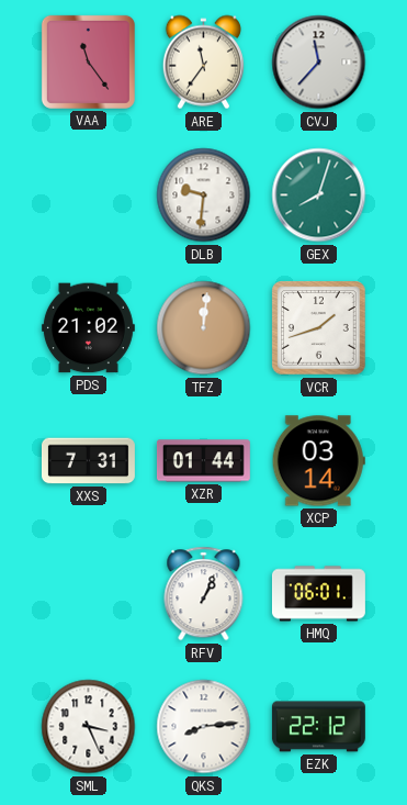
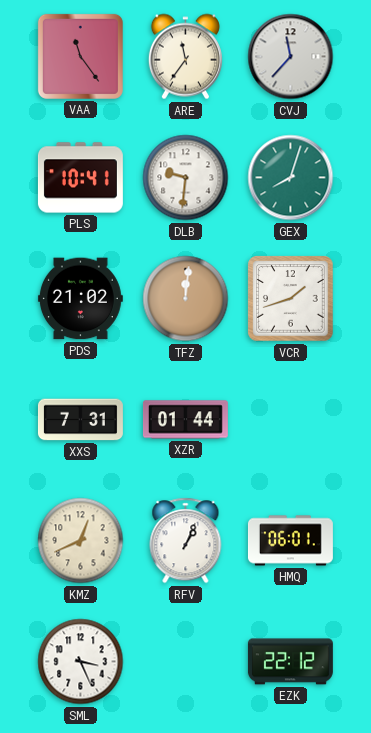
PLS: none -> 10:41 (80, 178)
XCP: 03:14 -> none (318, 461)
KMZ: none -> 12:41 (81, 541)
QKS: 8:14 -> none (204, 727)
